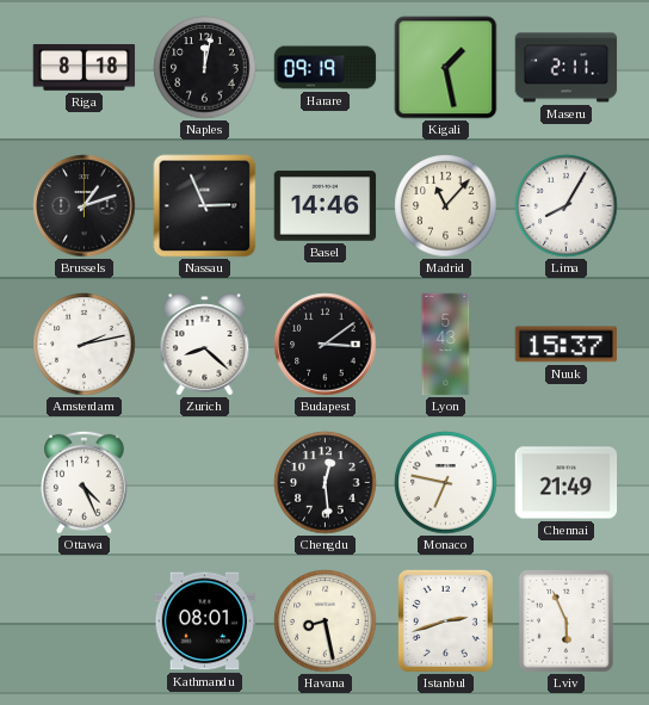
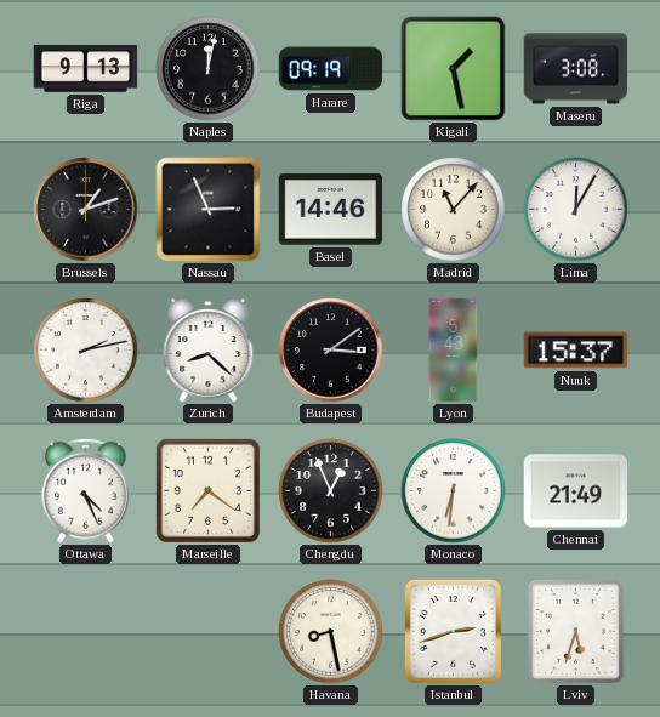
Riga: 8:18 -> 9:13 (86, 69)
Maseru: 2:11 -> 3:08 (576, 69)
Lima: 8:05 -> 12:05 (576, 210)
Marseille: none -> 7:21 (207, 490)
Chengdu: 12:29 -> 12:56 (331, 491)
Monaco: 6:47 -> 6:31 (454, 491)
Kathmandu: 08:01 -> none (205, 621)
Lviv: 5:56 -> 5:33 (575, 631)
